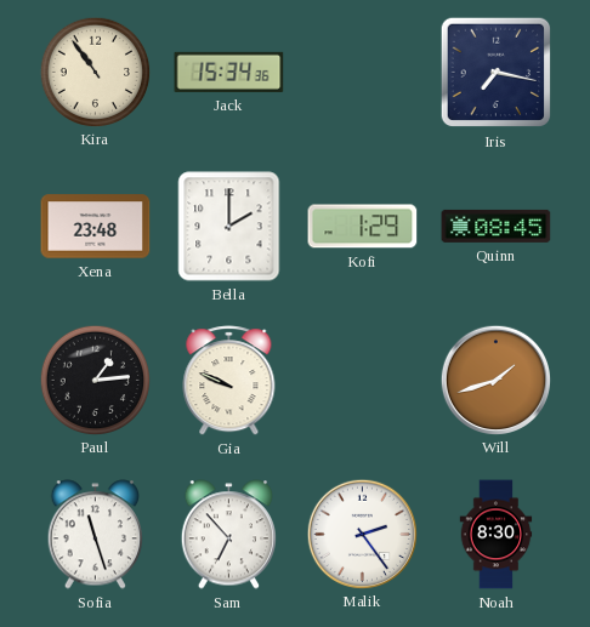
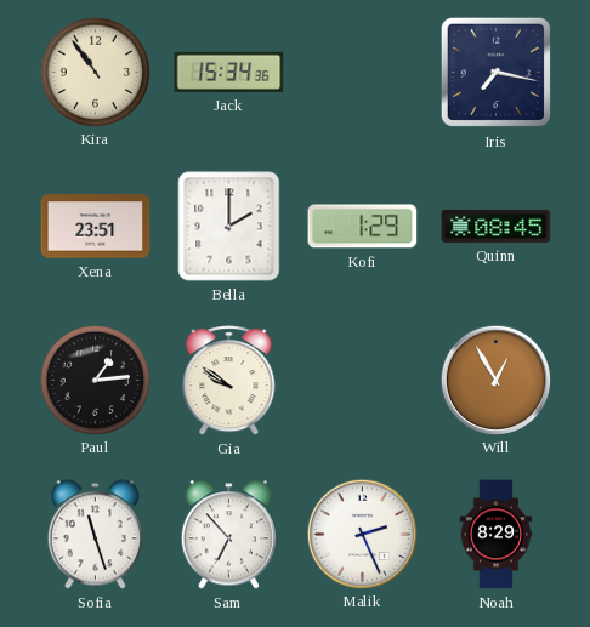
Xena: 23:48 -> 23:51 (96, 227)
Gia: 9:49 -> 9:51 (229, 381)
Will: 1:42 -> 12:55 (495, 380)
Malik: 2:24 -> 2:26 (362, 534)
Noah: 8:30 -> 8:29 (497, 535)
